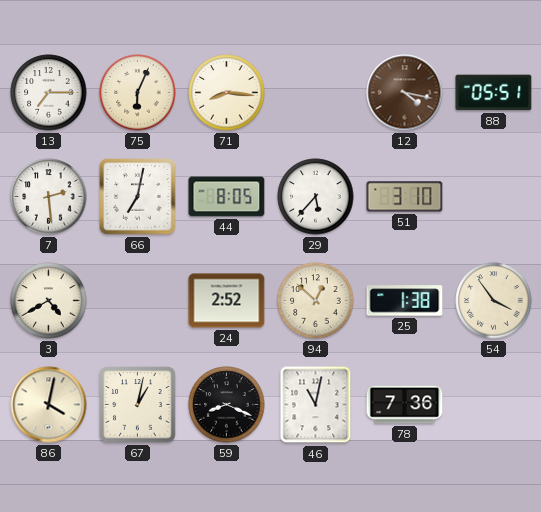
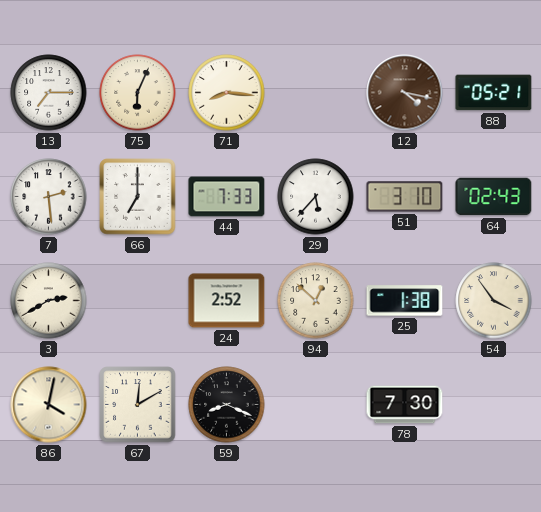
88: 05:51 -> 05:21 (494, 93)
66: 7:02 -> 7:00 (138, 197)
44: 8:05 -> 7:33 (227, 197)
64: none -> 02:43 (494, 197)
3: 4:40 -> 2:40 (49, 301)
67: 1:02 -> 12:10 (138, 405)
46: 11:02 -> none (316, 405)
78: 7:36 -> 7:30 (405, 405)
